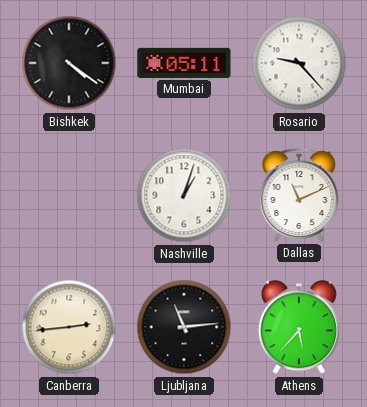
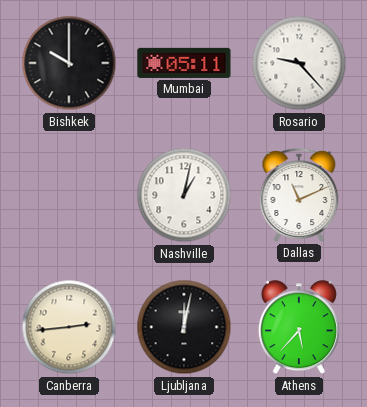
Bishkek: 4:21 -> 10:00 (69, 63)
Nashville: 1:03 -> 1:02 (184, 195)
Ljubljana: 11:14 -> 12:02 (184, 327)
